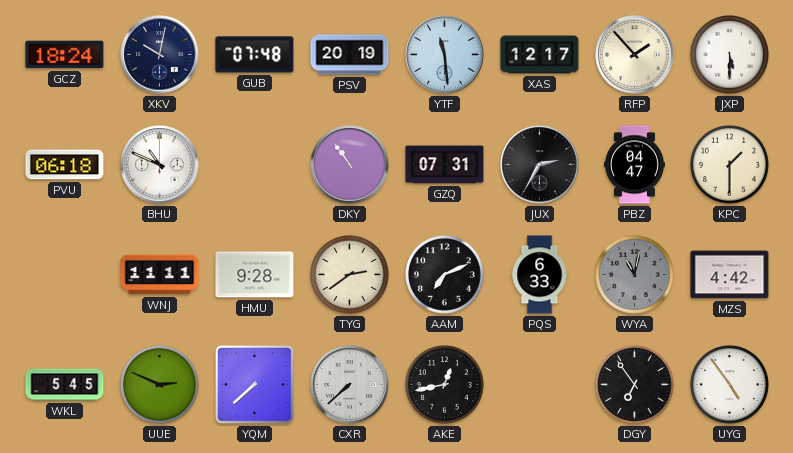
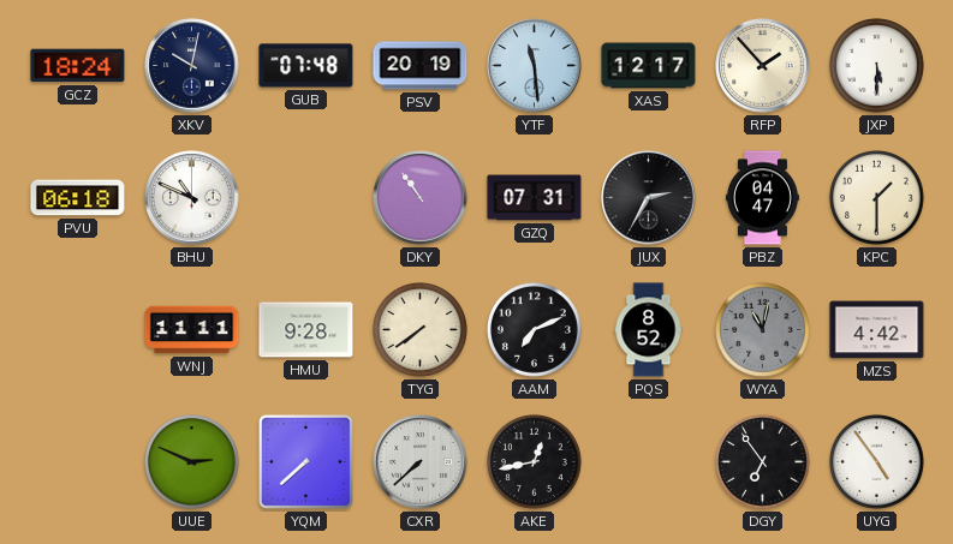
TYG: 2:39 -> 7:39 (421, 330)
PQS: 6:33 -> 8:52 (649, 330)
WKL: 5:45 -> none (65, 385)
